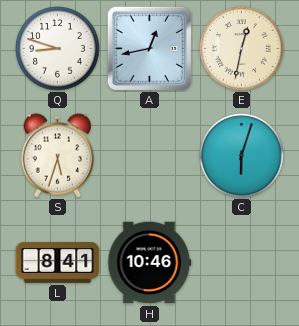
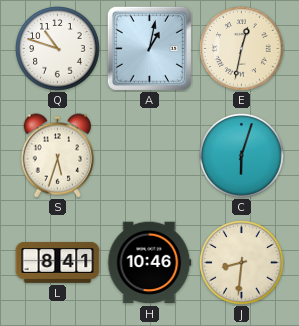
Q: 8:48 -> 10:48 (58, 49)
A: 12:43 -> 1:02 (149, 48)
J: none -> 8:31 (242, 263)
